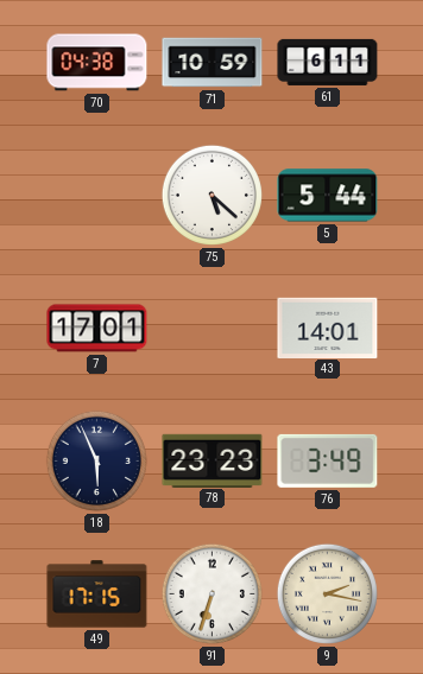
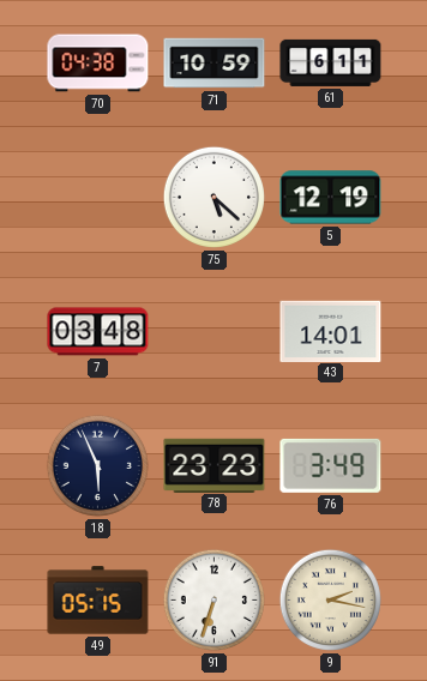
5: 5:44 -> 12:19 (331, 198)
7: 17:01 -> 03:48 (98, 332)
49: 17:15 -> 05:15 (98, 601)
